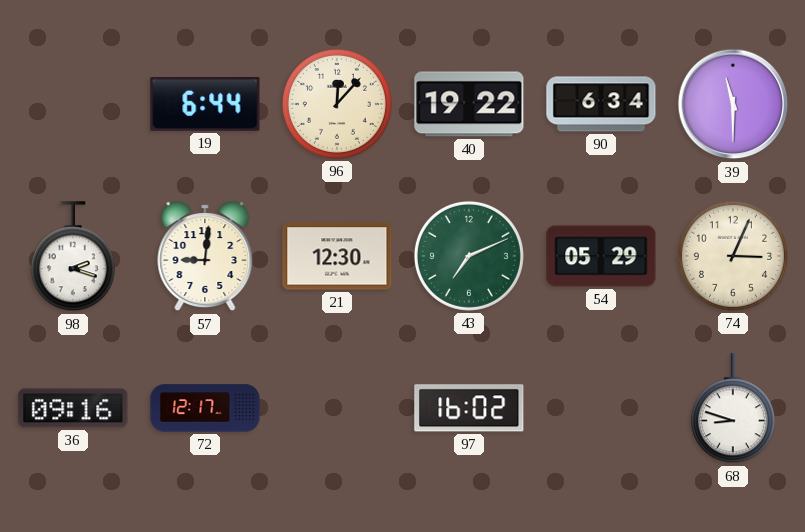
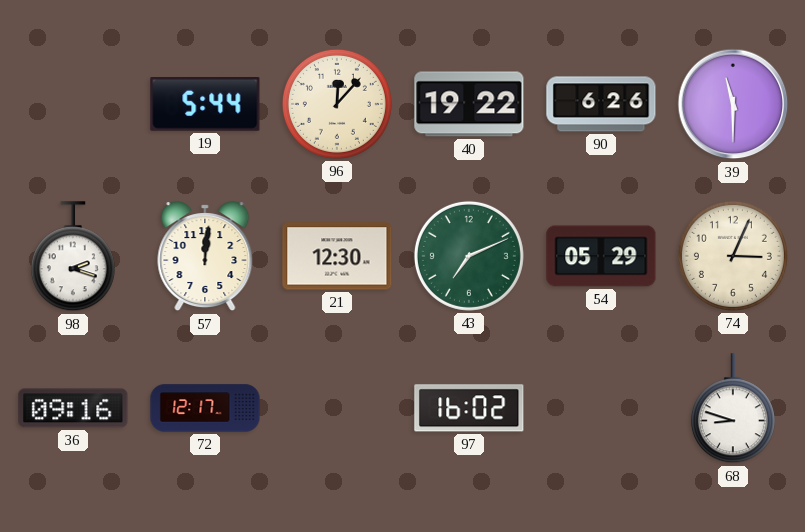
19: 6:44 -> 5:44 (205, 105)
90: 6:34 -> 6:26 (601, 104)
57: 9:01 -> 12:01 (205, 257)
